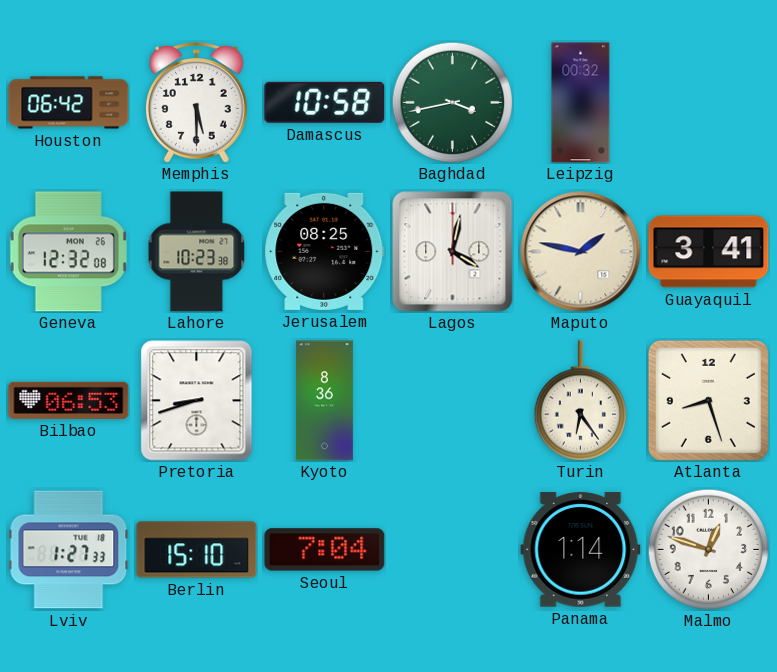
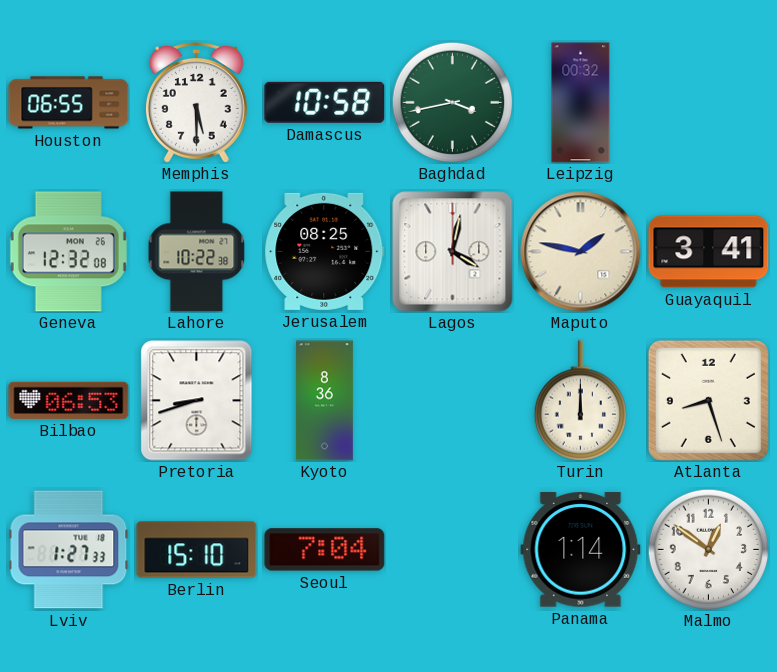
Houston: 06:42 -> 06:55 (69, 103)
Lahore: 10:23 -> 10:22 (197, 252)
Turin: 6:24 -> 12:00 (580, 401)
Malmo: 12:48 -> 12:51 (708, 549)
